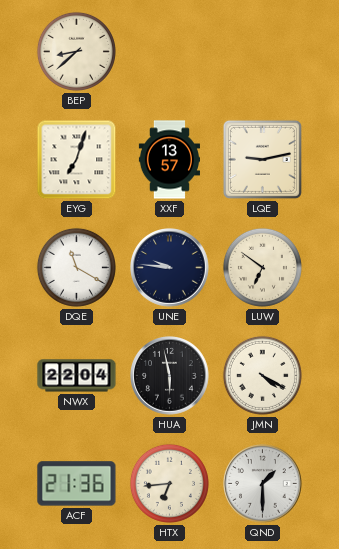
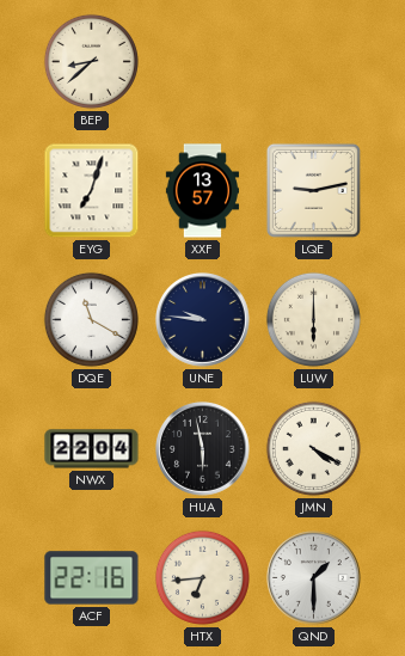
LUW: 6:51 -> 6:00 (313, 319)
ACF: 21:36 -> 22:16 (92, 578)
